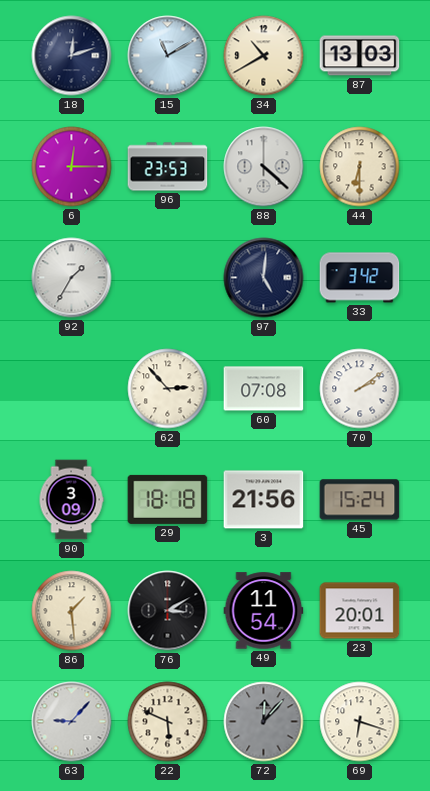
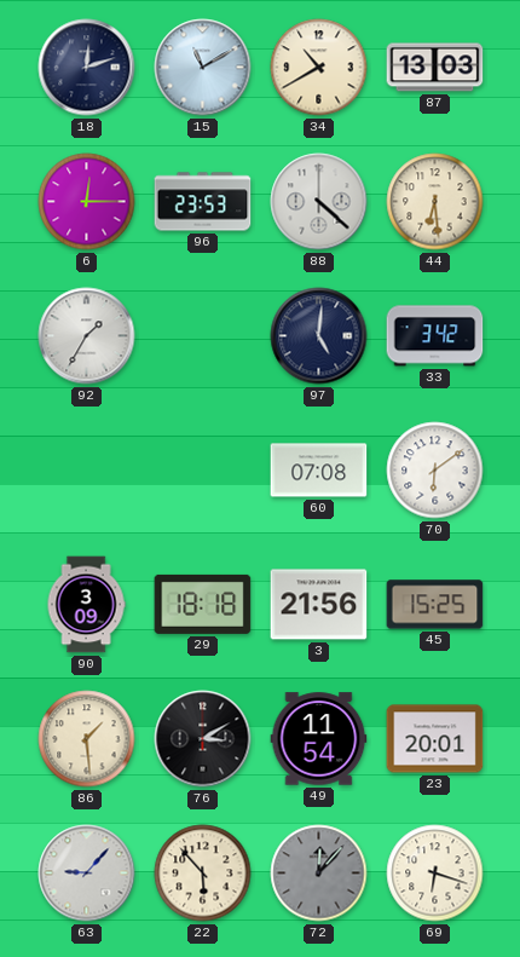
44: 6:30 -> 6:29 (435, 202)
62: 2:53 -> none (168, 389)
70: 2:09 -> 6:09 (435, 471)
45: 15:24 -> 15:25 (435, 605)
22: 5:49 -> 5:53 (203, 874)
